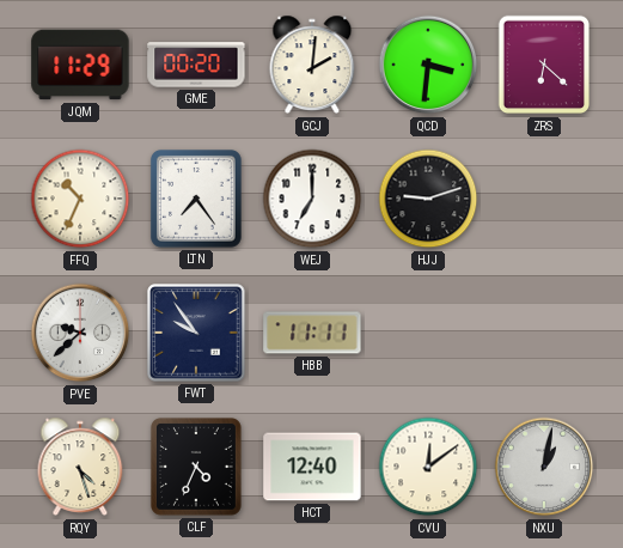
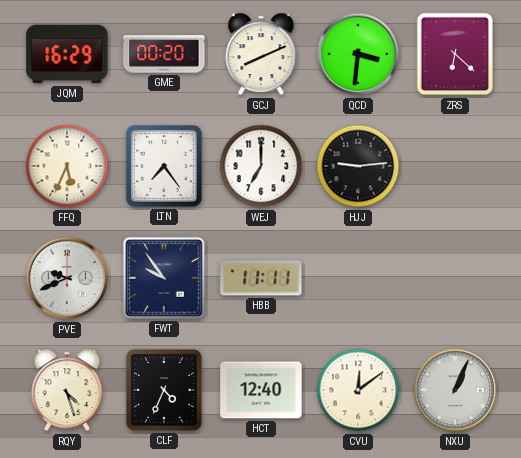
JQM: 11:29 -> 16:29 (67, 54)
GCJ: 2:01 -> 8:11 (261, 54)
FFQ: 10:34 -> 5:34 (67, 166)
HJJ: 9:12 -> 9:14 (358, 166)
PVE: 9:38 -> 9:41 (67, 278)
NXU: 1:02 -> 1:04 (455, 390)
